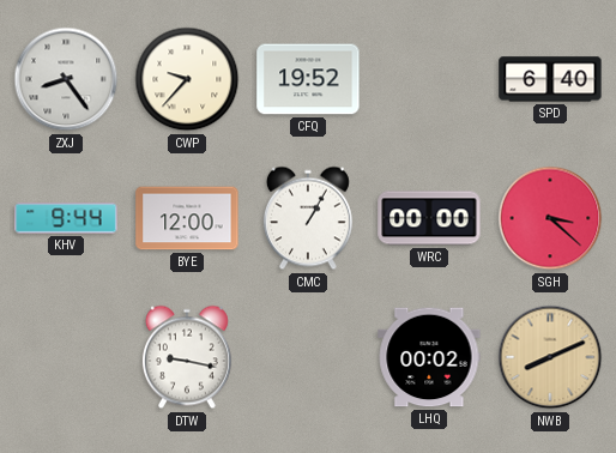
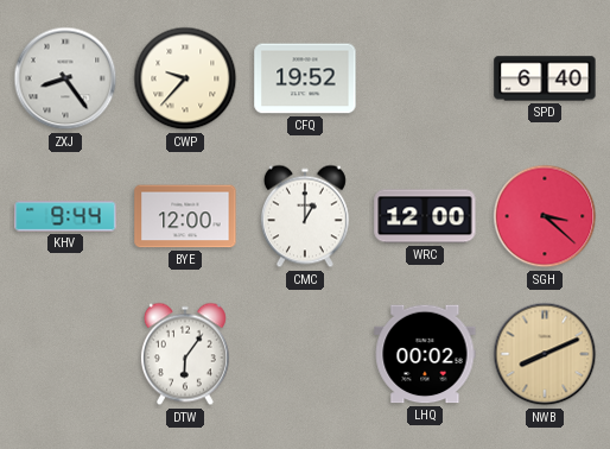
CMC: 1:05 -> 1:00 (305, 216)
WRC: 00:00 -> 12:00 (425, 216)
DTW: 9:17 -> 6:06 (185, 354)
